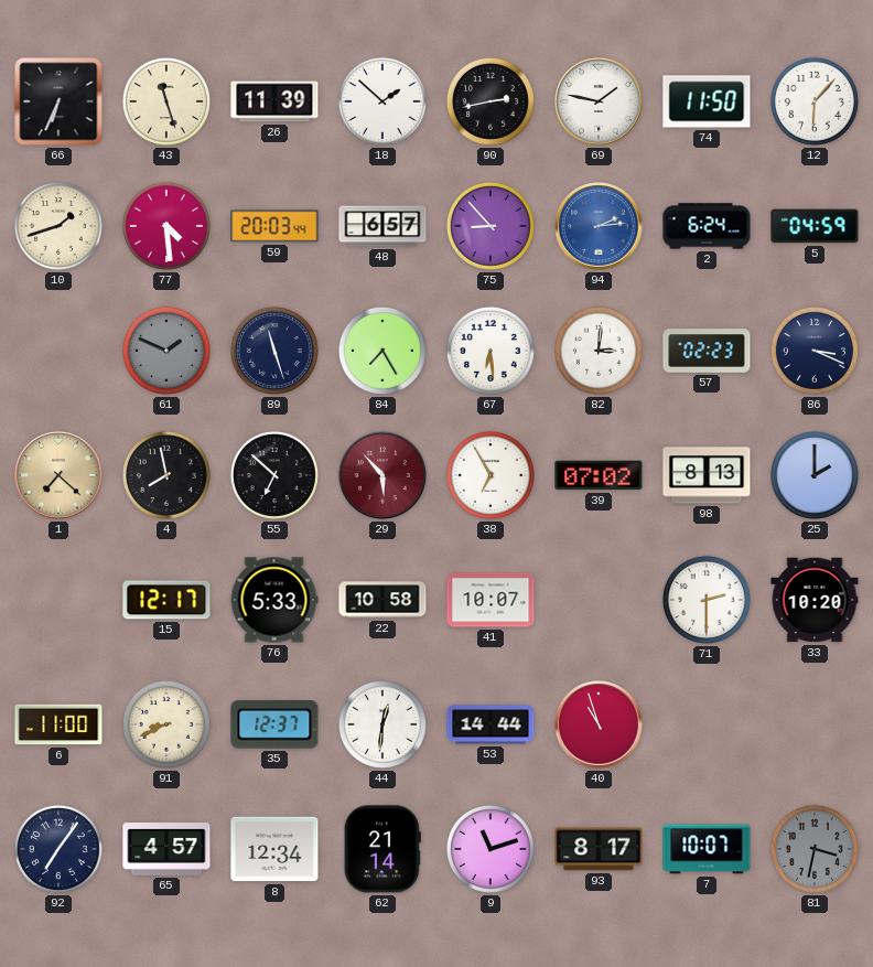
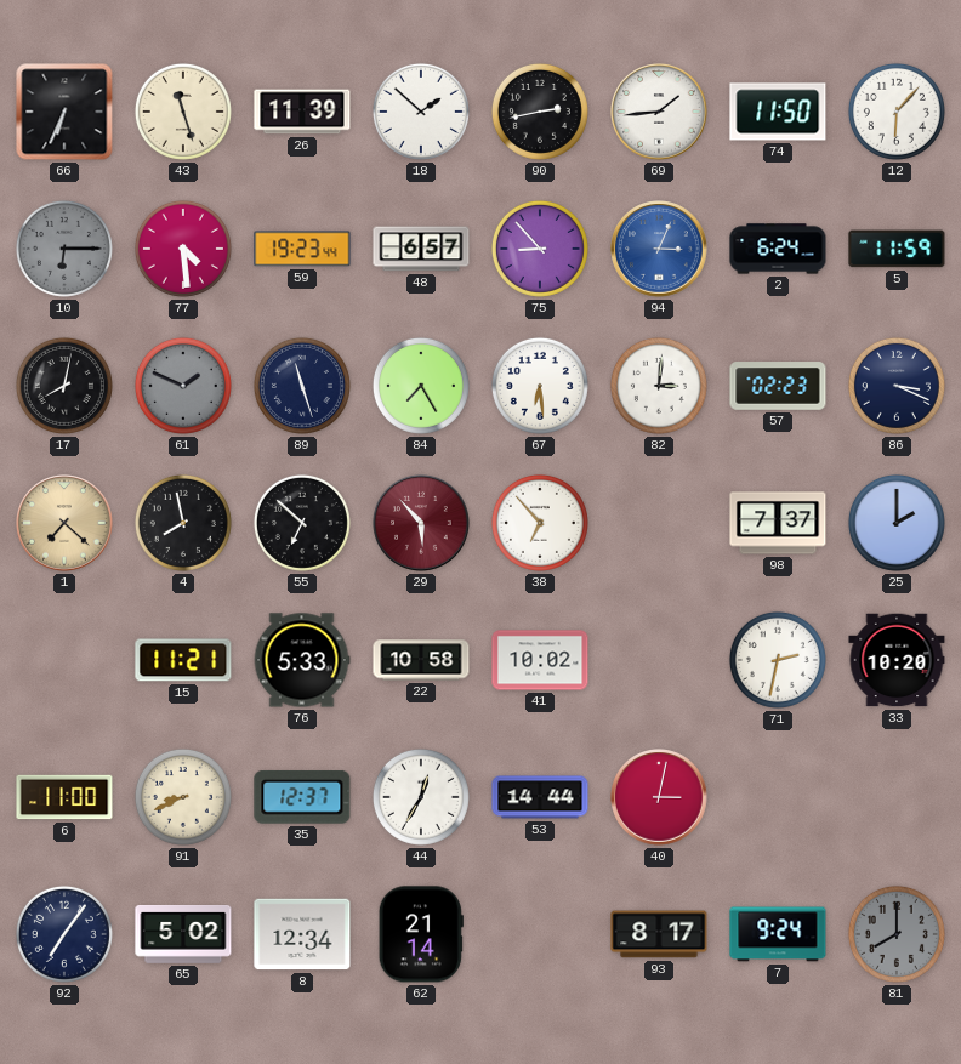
69: 1:47 -> 1:44 (659, 112)
10: 1:42 -> 6:15 (64, 249)
10 dial: cream -> grey (64, 249)
59: 20:03 -> 19:23 (302, 249)
94: 2:14 -> 3:04 (659, 249)
5: 04:59 -> 11:59 (897, 249)
17: none -> 8:02 (64, 386)
38: 6:55 -> 6:53 (540, 523)
39: 07:02 -> none (599, 475)
98: 8:13 -> 7:37 (778, 523)
15: 12:17 -> 11:21 (183, 660)
41: 10:07 -> 10:02 (540, 660)
71: 2:30 -> 2:32 (778, 660)
44: 12:31 -> 12:35 (421, 797)
40: 10:57 -> 3:02 (659, 797)
65: 4:57 -> 5:02 (183, 934)
9: 11:12 -> none (491, 849)
7: 10:07 -> 9:24 (778, 934)
81: 3:32 -> 8:00 (897, 934)
